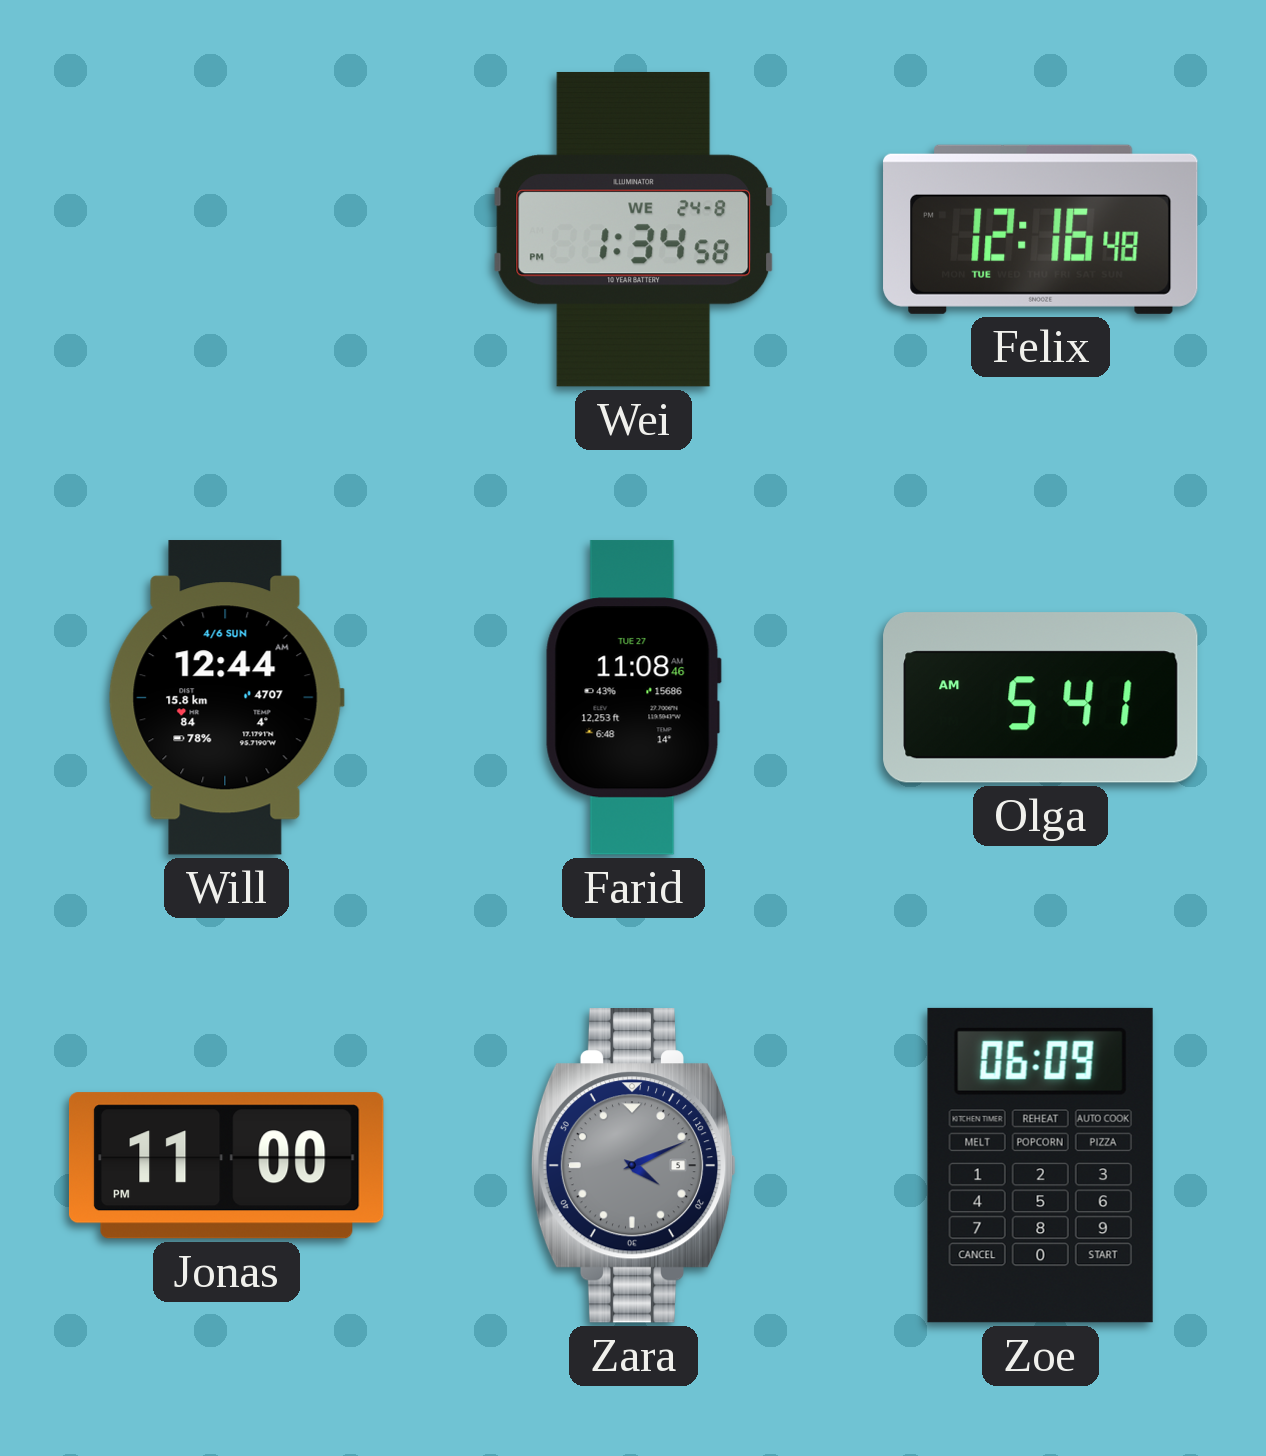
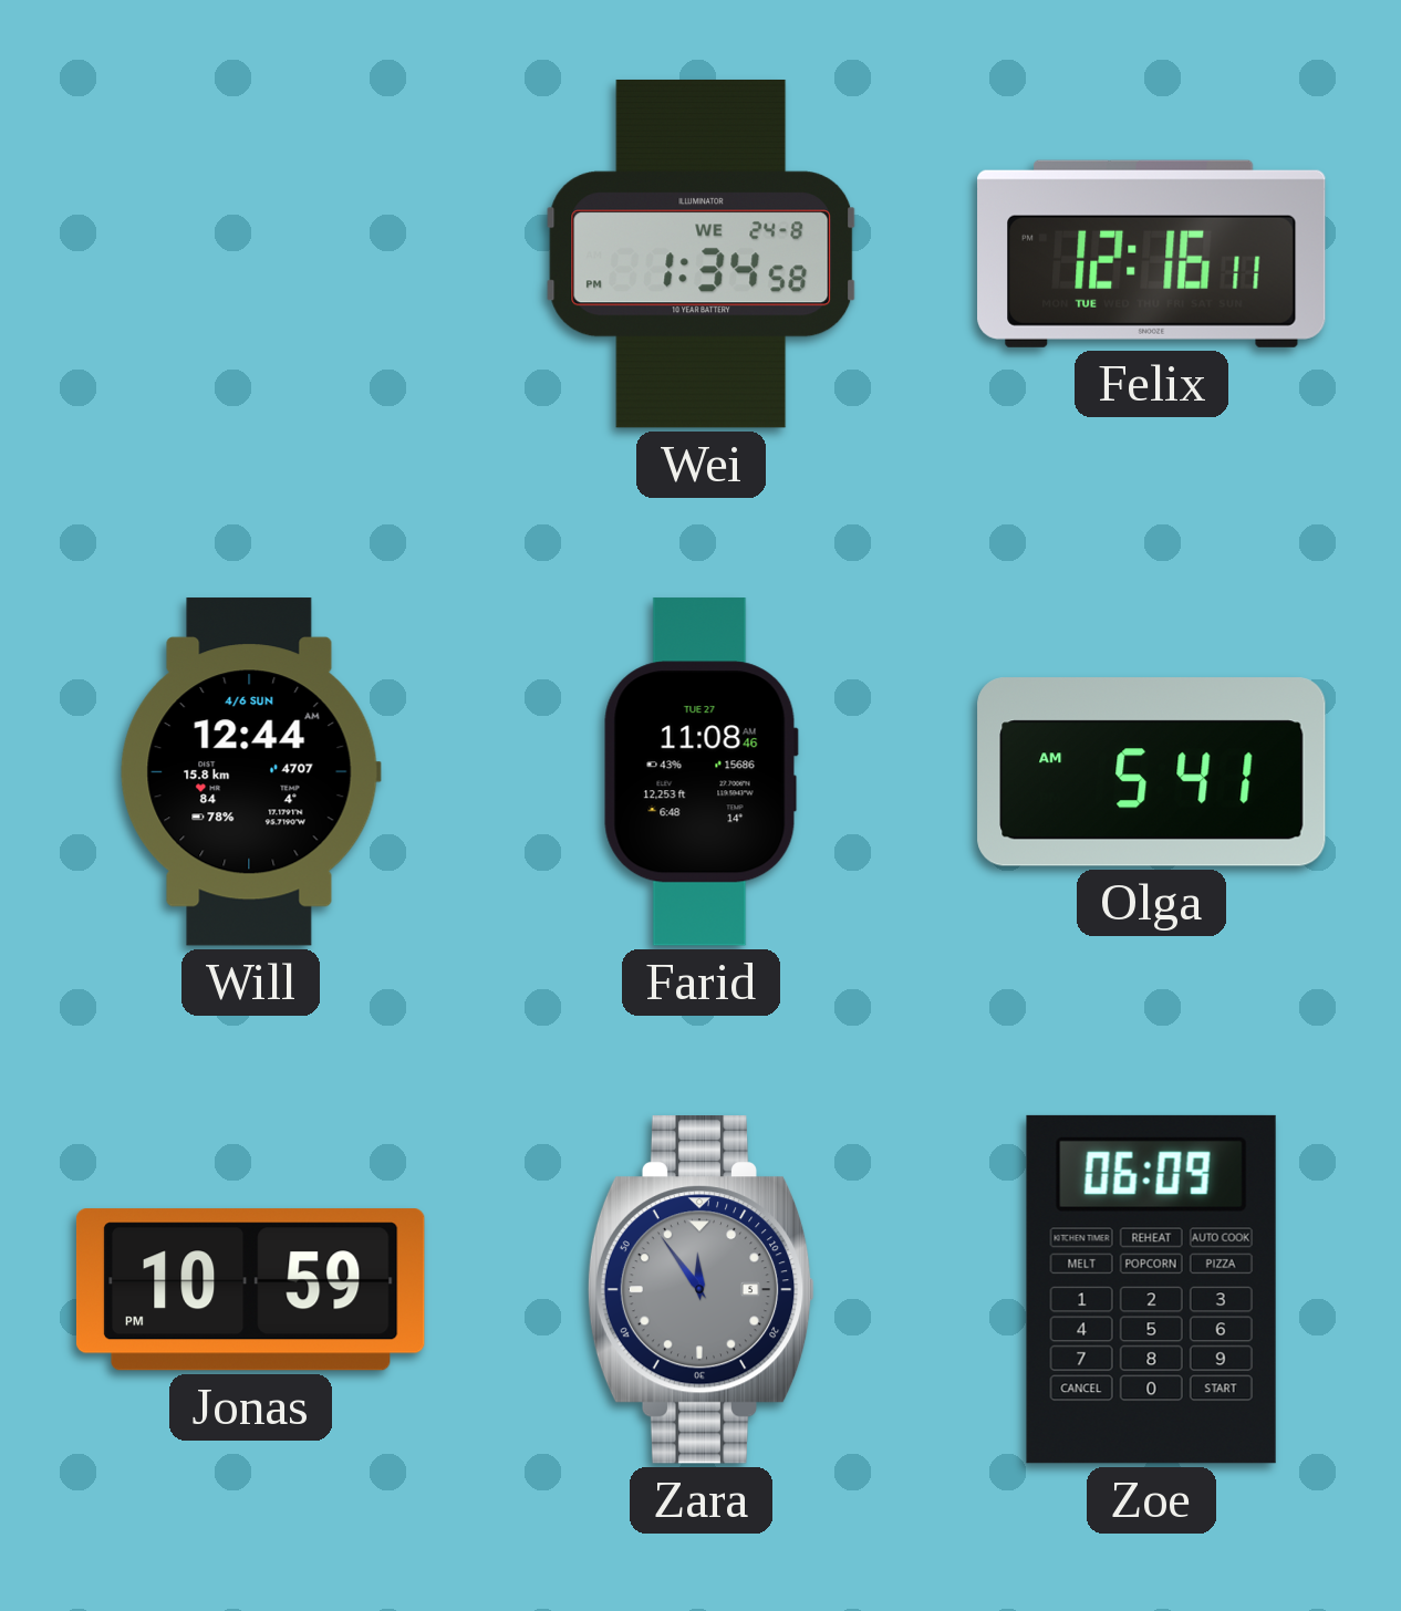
Felix: 12:16:48 -> 12:16:11 (1152, 253)
Jonas: 11:00 -> 10:59 (250, 1290)
Zara: 4:11 -> 11:54 (702, 1290)
